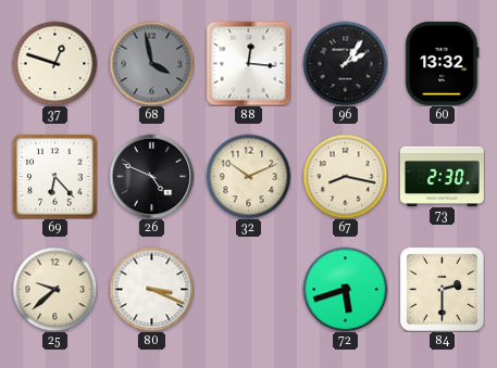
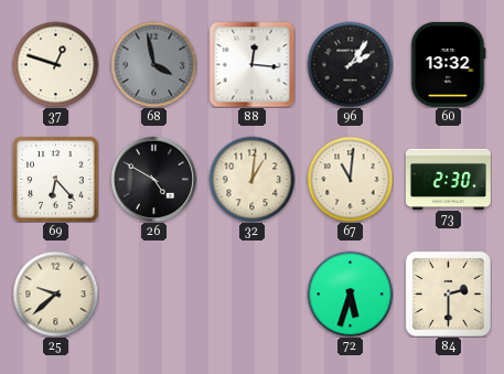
26: 4:49 -> 4:50 (153, 179)
32: 10:11 -> 1:01 (251, 179)
67: 8:17 -> 11:01 (350, 179)
80: 3:19 -> none (151, 289)
72: 5:42 -> 5:33 (350, 293)
